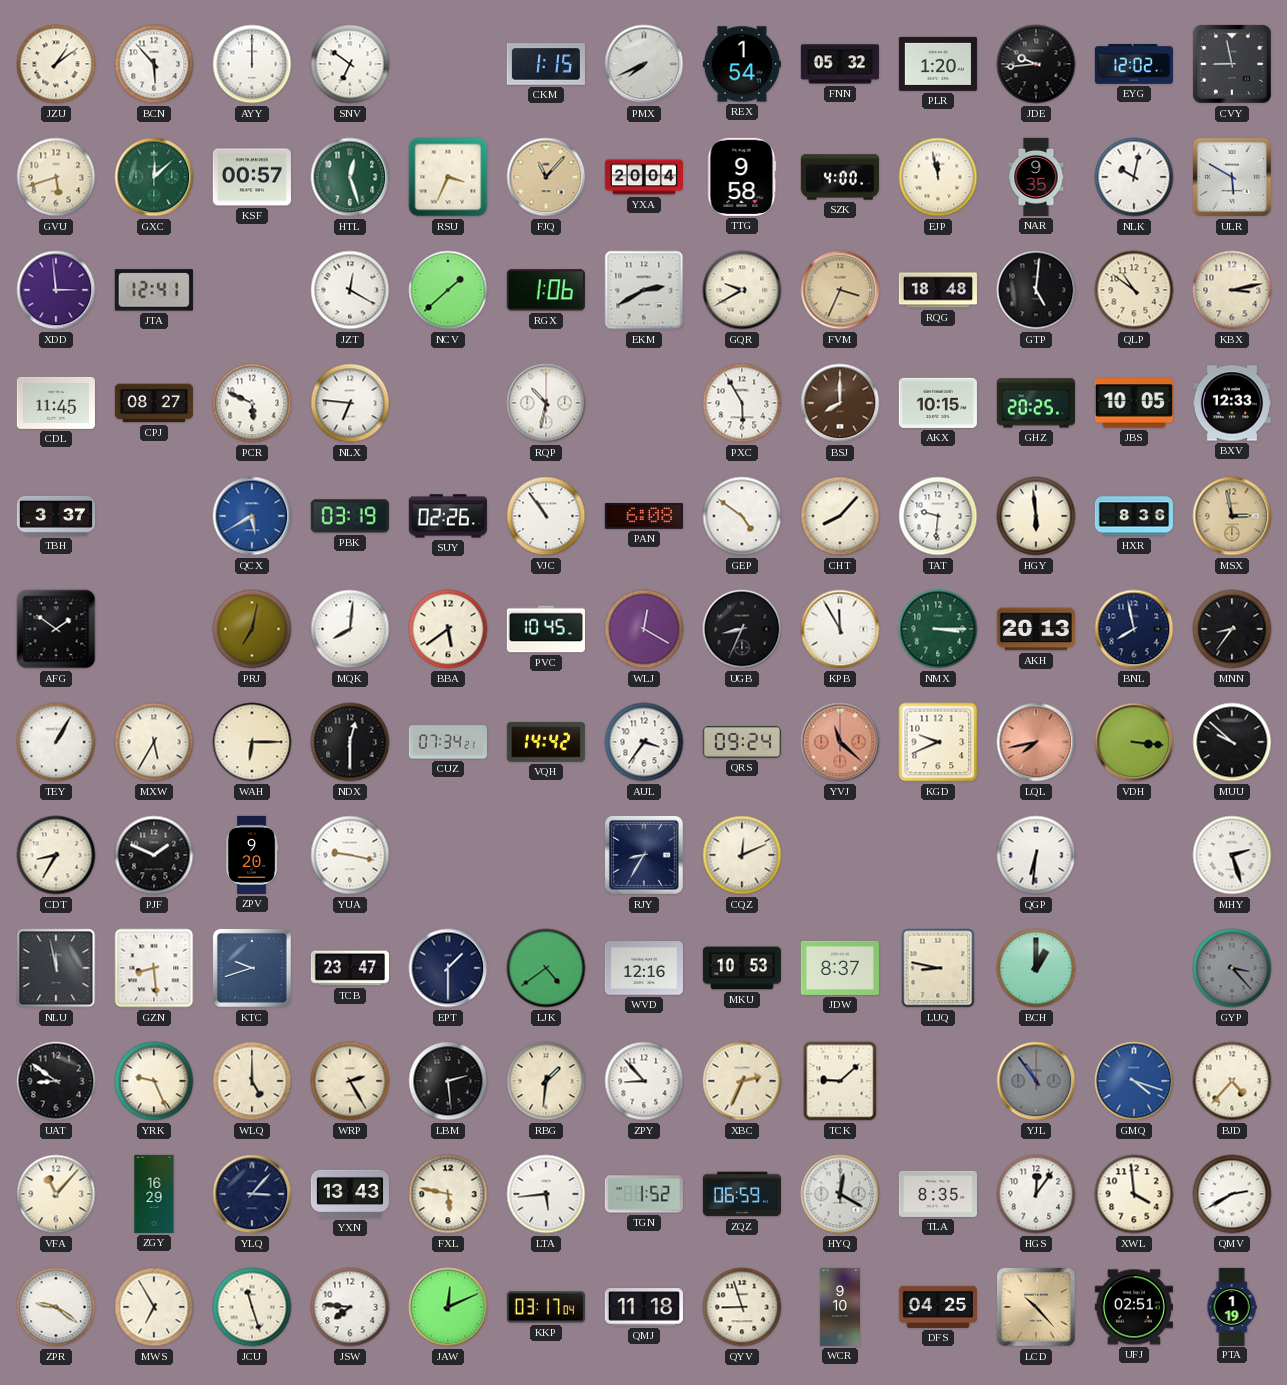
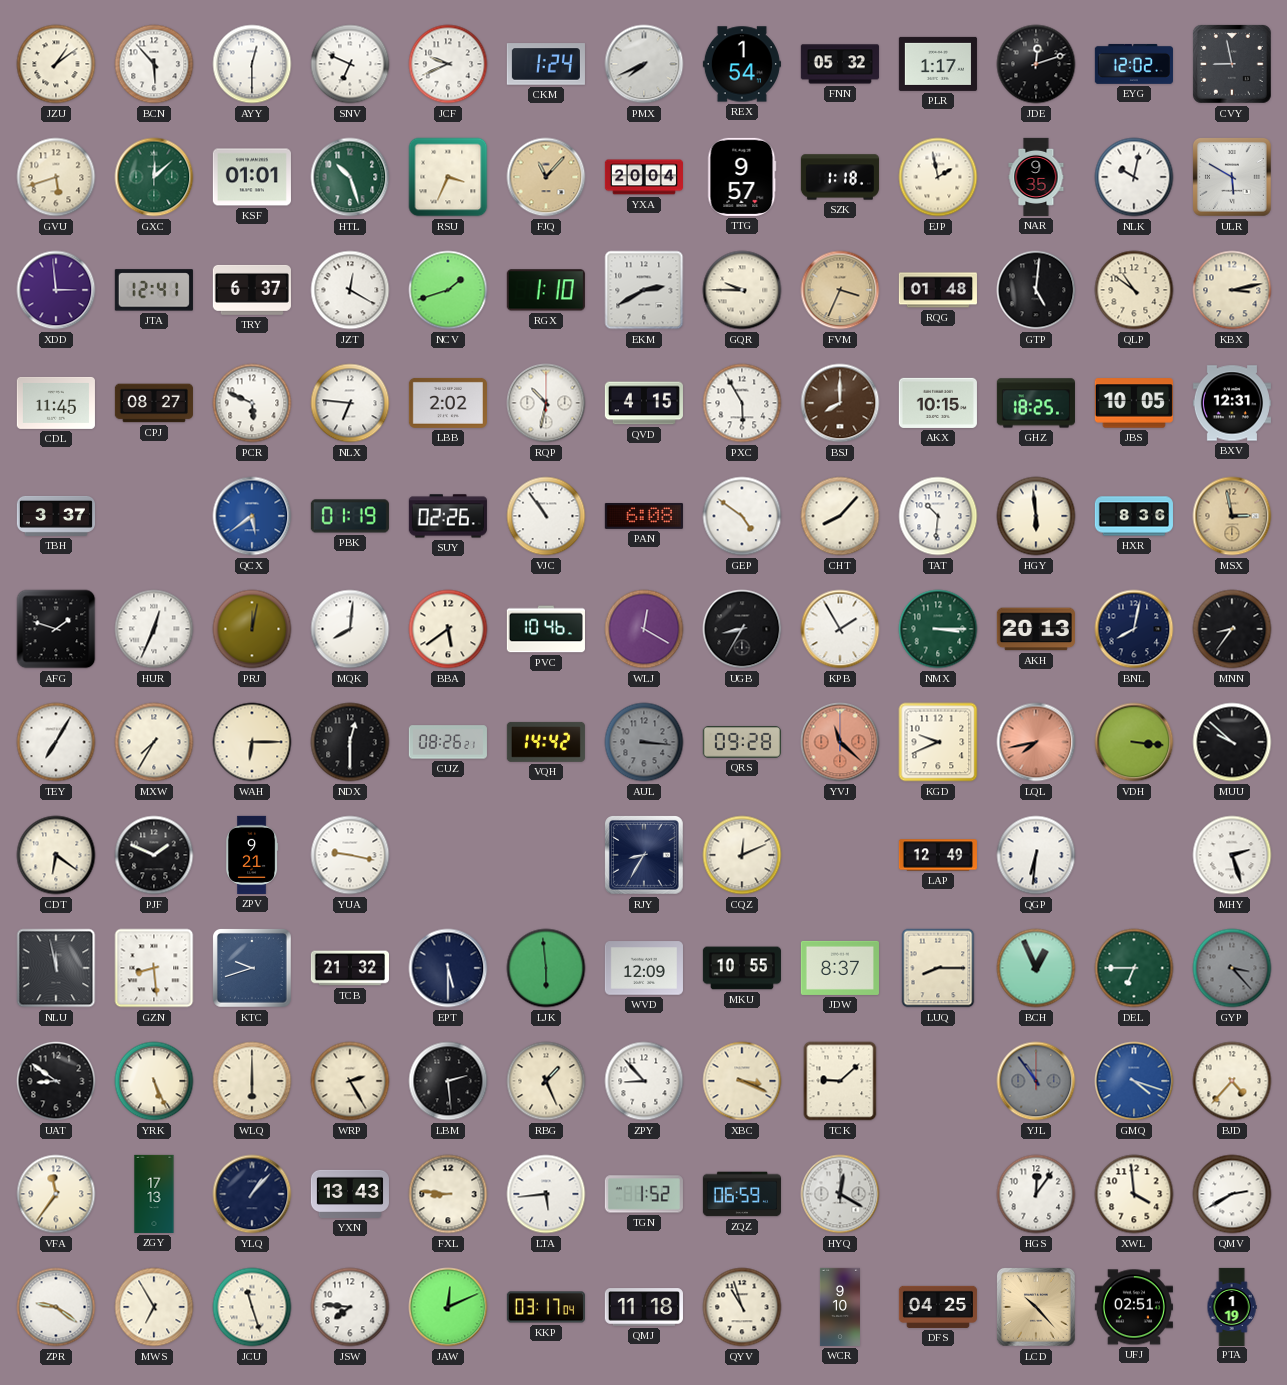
AYY: 12:00 -> 12:30 (252, 64)
SNV: 6:51 -> 6:49 (350, 64)
JCF: none -> 9:41 (448, 64)
CKM: 1:15 -> 1:24 (546, 64)
PLR: 1:20 -> 1:17 (938, 64)
JDE: 9:44 -> 12:12 (1036, 64)
KSF: 00:57 -> 01:01 (252, 177)
HTL: 12:27 -> 10:27 (350, 177)
TTG: 9:58 -> 9:57 (742, 177)
SZK: 4:00 -> 1:18 (840, 177)
EJP: 11:58 -> 1:58 (938, 177)
TRY: none -> 6:37 (252, 290)
NCV: 1:38 -> 1:42 (448, 290)
RGX: 1:06 -> 1:10 (546, 290)
GQR: 9:40 -> 9:45 (742, 290)
RQG: 18:48 -> 01:48 (938, 290)
LBB: none -> 2:02 (448, 403)
QVD: none -> 4:15 (644, 403)
GHZ: 20:25 -> 18:25 (1036, 403)
BXV: 12:33 -> 12:31 (1232, 403)
QCX: 5:40 -> 5:39 (252, 516)
PBK: 03:19 -> 01:19 (350, 516)
TAT: 9:31 -> 10:31 (938, 516)
AFG: 1:51 -> 1:48 (56, 629)
HUR: none -> 12:34 (154, 629)
PRJ: 7:02 -> 12:02 (252, 629)
PVC: 10:45 -> 10:46 (546, 629)
UGB: 8:34 -> 8:35 (742, 629)
KPB: 11:55 -> 1:55 (840, 629)
BNL: 7:58 -> 8:02 (1134, 629)
TEY: 1:05 -> 7:05 (56, 742)
MXW: 5:35 -> 7:35 (154, 742)
CUZ: 07:34 -> 08:26 (448, 742)
AUL: 3:36 -> 3:16 (644, 742)
AUL dial: white -> grey (644, 742)
QRS: 09:24 -> 09:28 (742, 742)
CDT: 8:35 -> 6:21 (56, 855)
ZPV: 9:20 -> 9:21 (252, 855)
LAP: none -> 12:49 (938, 855)
TCB: 23:47 -> 21:32 (350, 968)
EPT: 1:30 -> 5:30 (448, 968)
LJK: 4:39 -> 5:59 (546, 968)
WVD: 12:16 -> 12:09 (644, 968)
MKU: 10:53 -> 10:55 (742, 968)
LUQ: 8:47 -> 8:15 (938, 968)
BCH: 1:00 -> 12:56 (1036, 968)
DEL: none -> 6:45 (1134, 968)
YRK: 9:26 -> 5:26 (154, 1081)
WLQ: 5:00 -> 6:00 (252, 1081)
RBG: 1:31 -> 1:26 (546, 1081)
XBC: 2:34 -> 3:19 (742, 1081)
VFA: 11:07 -> 11:36 (56, 1194)
ZGY: 16:29 -> 17:13 (154, 1194)
YLQ: 3:07 -> 1:07 (252, 1194)
FXL: 5:47 -> 8:46 (448, 1194)
TLA: 8:35 -> none (938, 1194)
QYV: 8:57 -> 10:57 (742, 1307)
